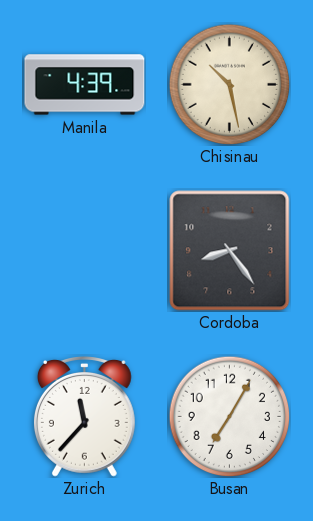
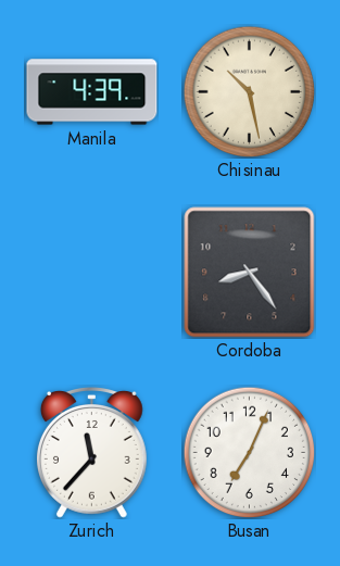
Busan: 7:05 -> 7:04 (249, 452)
